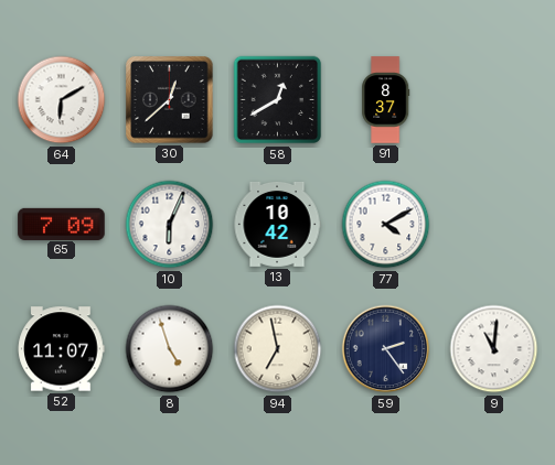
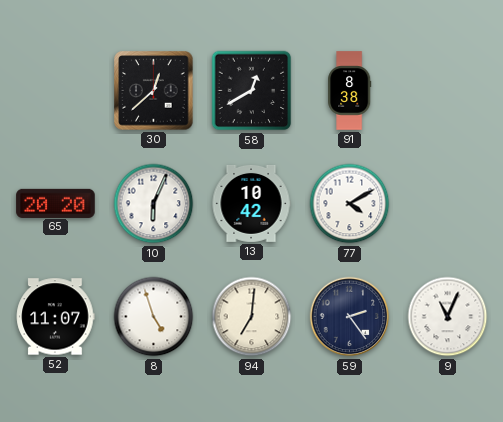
64: 6:10 -> none (62, 100)
91: 8:37 -> 8:38 (350, 91)
65: 7:09 -> 20:20 (56, 203)
94: 6:58 -> 7:01 (252, 317)
9: 11:01 -> 11:04 (448, 317)
